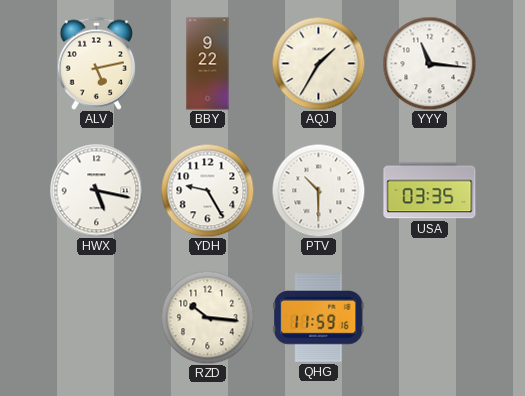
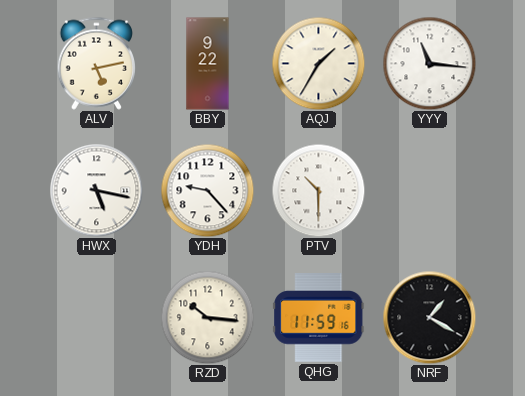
YDH: 9:25 -> 9:23 (207, 190)
USA: 03:35 -> none (430, 191)
NRF: none -> 1:20 (429, 317)
